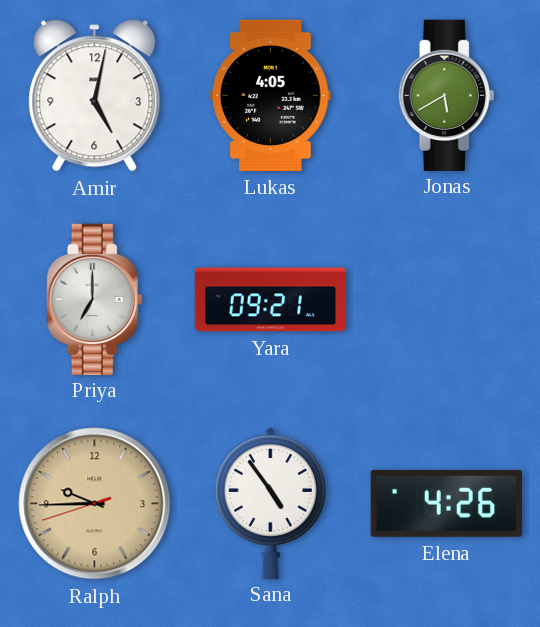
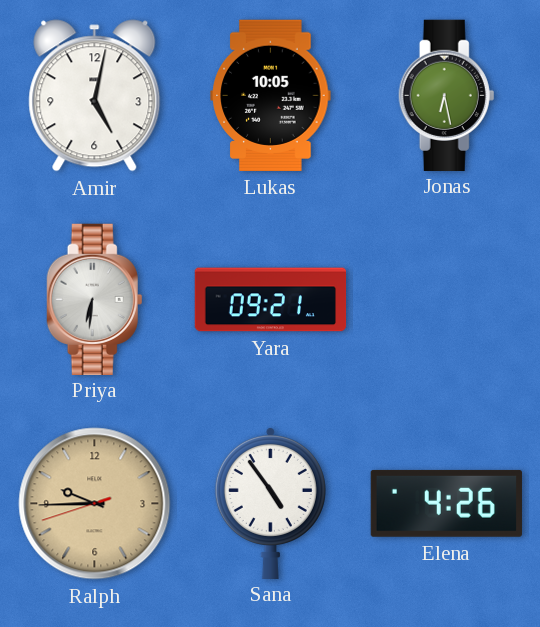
Lukas: 4:05 -> 10:05 (271, 95)
Jonas: 5:40 -> 6:28 (447, 95)
Priya: 7:00 -> 6:31 (95, 299)
